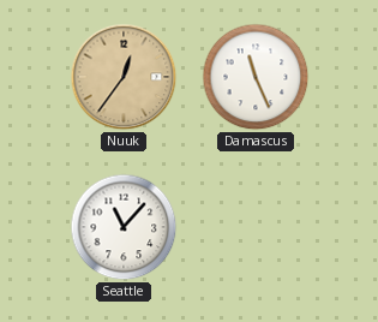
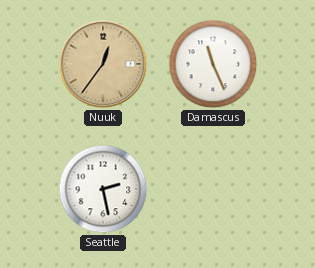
Seattle: 11:07 -> 2:28 (103, 189)
